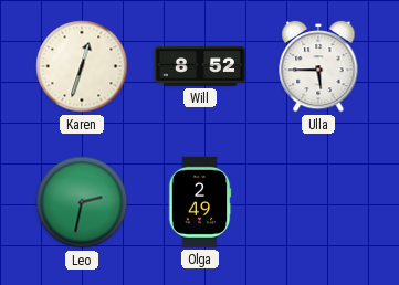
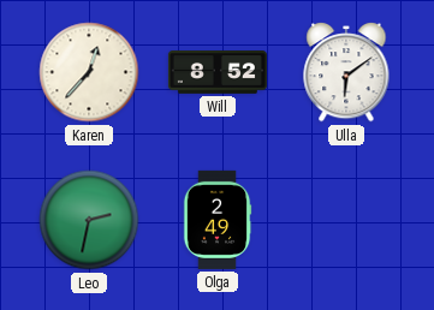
Karen: 12:33 -> 12:37 (89, 72)
Ulla: 5:45 -> 6:09 (346, 72)
